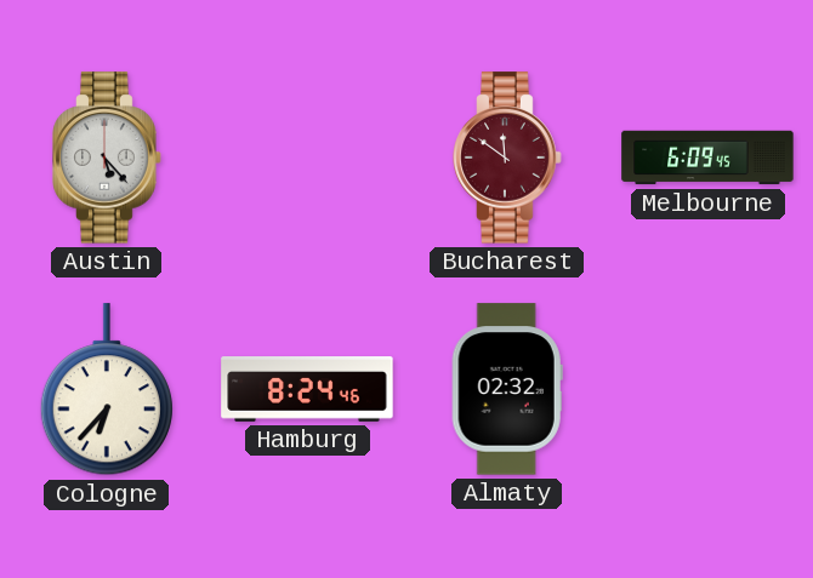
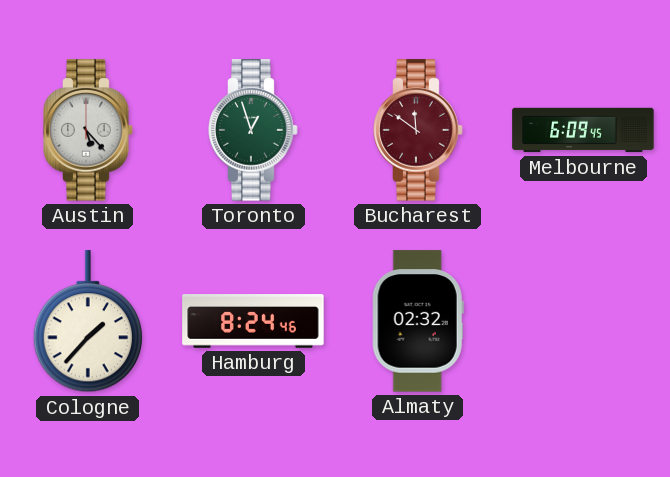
Toronto: none -> 12:57 (253, 130)
Cologne: 6:37 -> 1:37 (88, 322)
